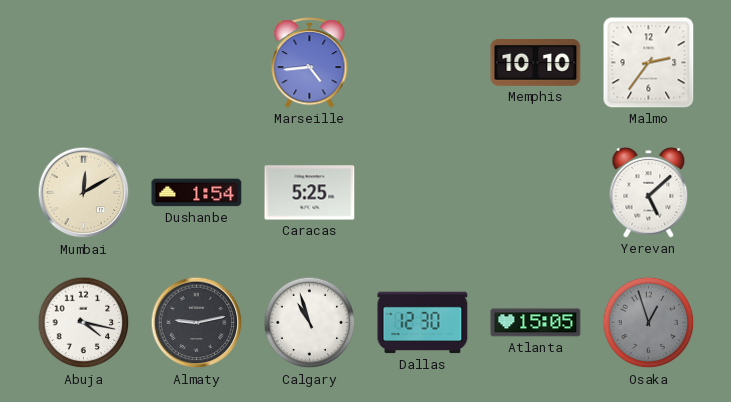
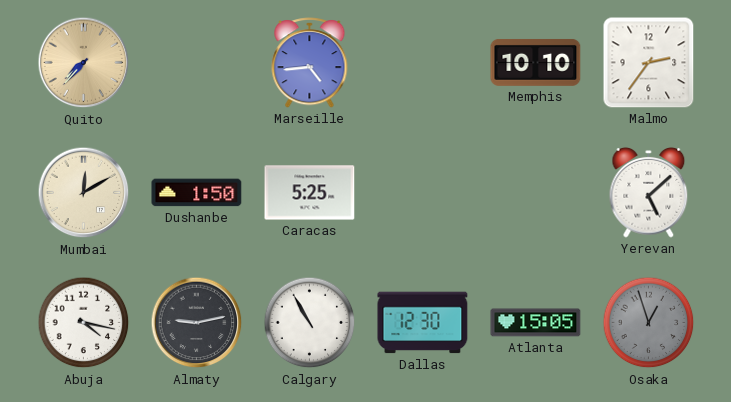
Quito: none -> 7:37 (84, 63)
Dushanbe: 1:54 -> 1:50 (197, 193)
Calgary: 10:57 -> 10:55 (310, 323)
